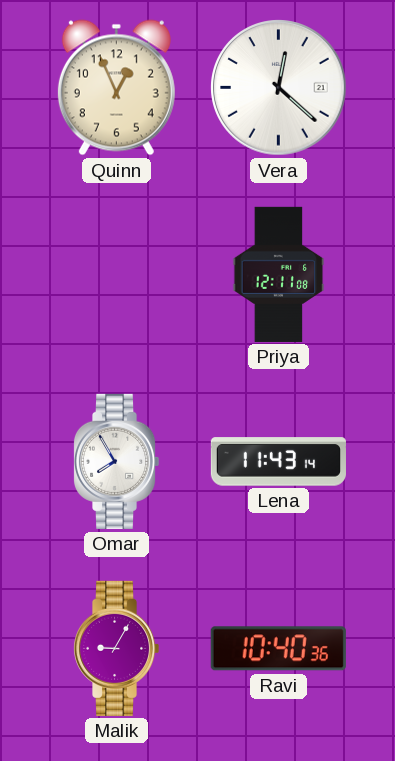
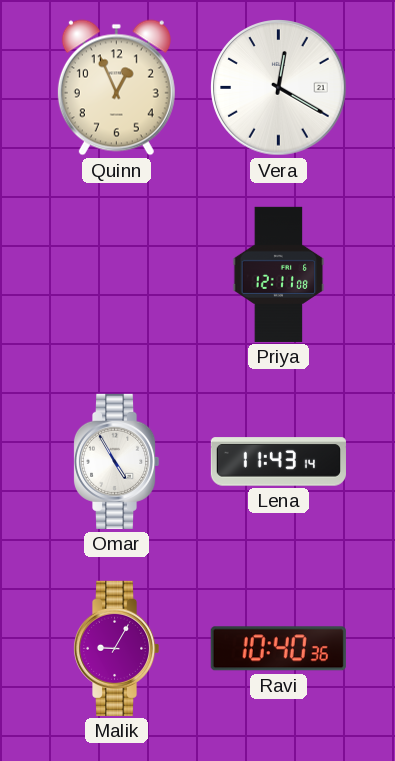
Vera: 12:22 -> 12:20 (279, 88)
Omar: 7:55 -> 4:55 (116, 461)
